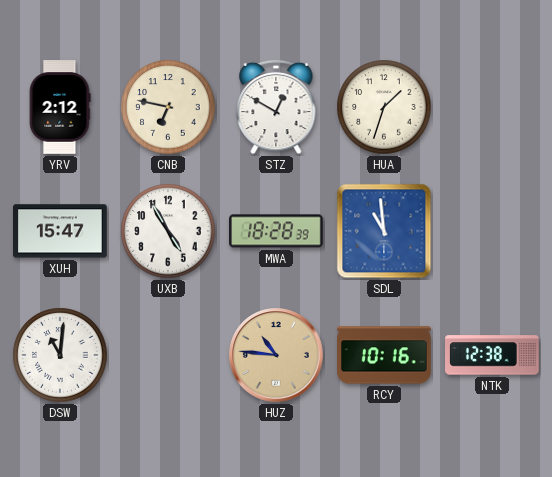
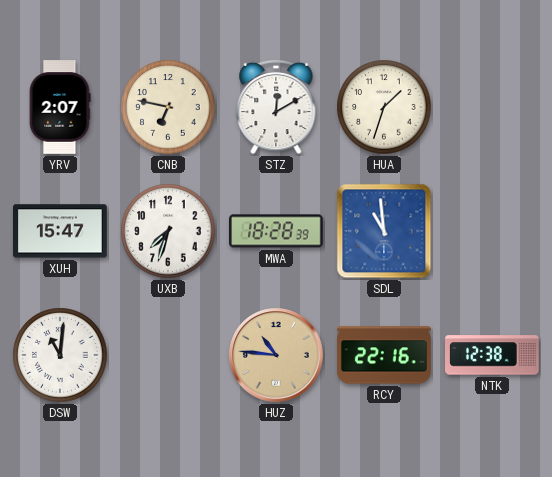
YRV: 2:12 -> 2:07 (60, 107)
STZ: 12:50 -> 12:10 (276, 107)
UXB: 4:55 -> 7:33 (168, 231)
RCY: 10:16 -> 22:16 (385, 355)
